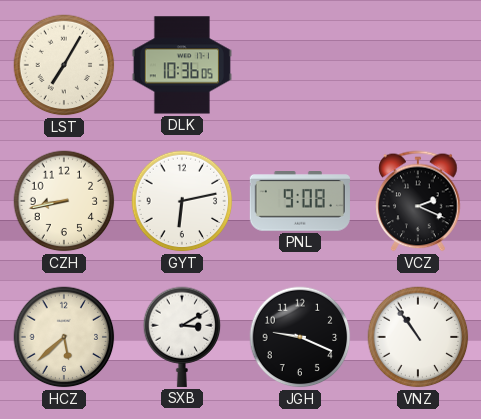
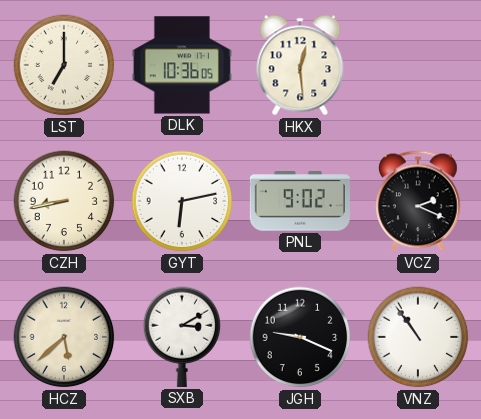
LST: 7:05 -> 7:00 (64, 65)
HKX: none -> 12:29 (300, 65)
PNL: 9:08 -> 9:02 (300, 202)
